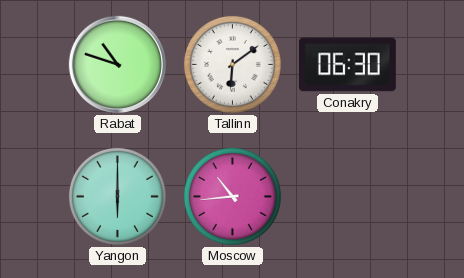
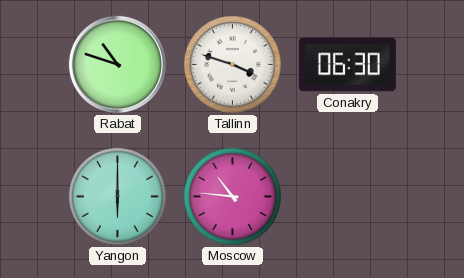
Tallinn: 6:09 -> 3:48 (232, 64)
Moscow: 10:44 -> 10:46 (232, 196)
